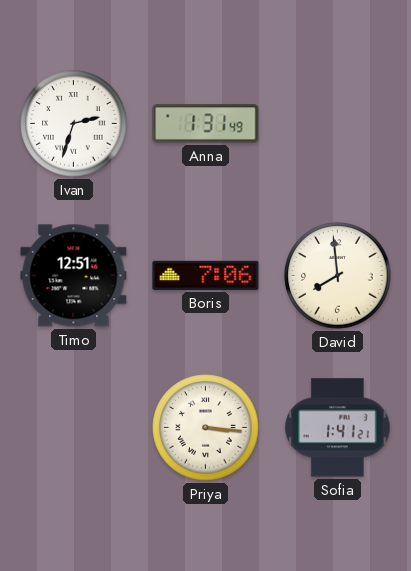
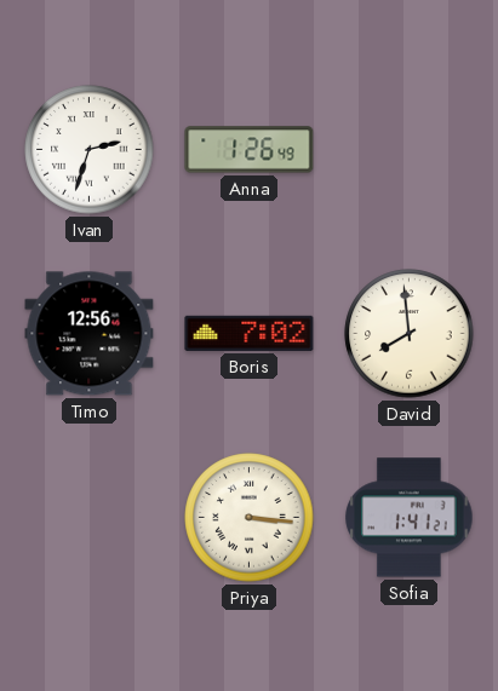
Anna: 1:31 -> 1:26 (250, 150)
Timo: 12:51 -> 12:56 (90, 334)
Boris: 7:06 -> 7:02 (250, 333)
